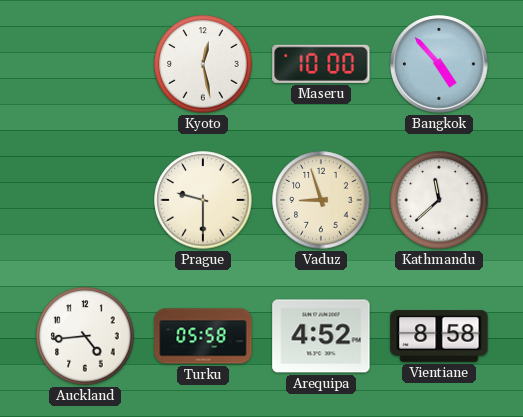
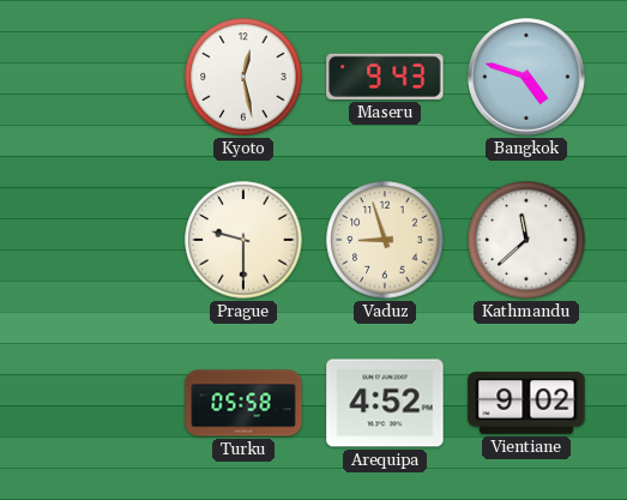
Maseru: 10:00 -> 9:43 (385, 77)
Bangkok: 4:53 -> 4:48 (526, 77)
Auckland: 4:44 -> none (85, 336)
Vientiane: 8:58 -> 9:02 (526, 403)
